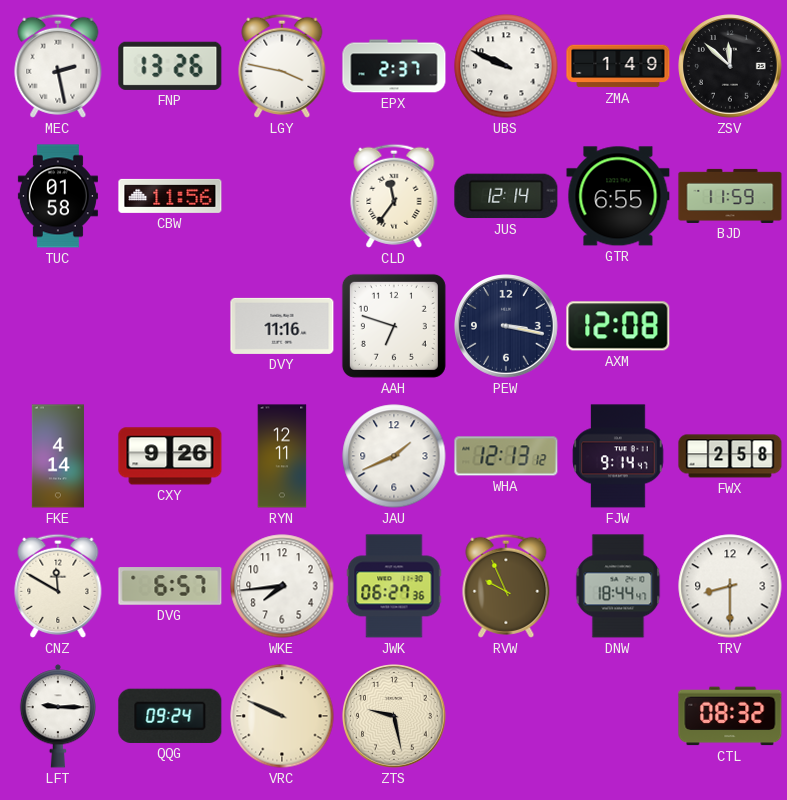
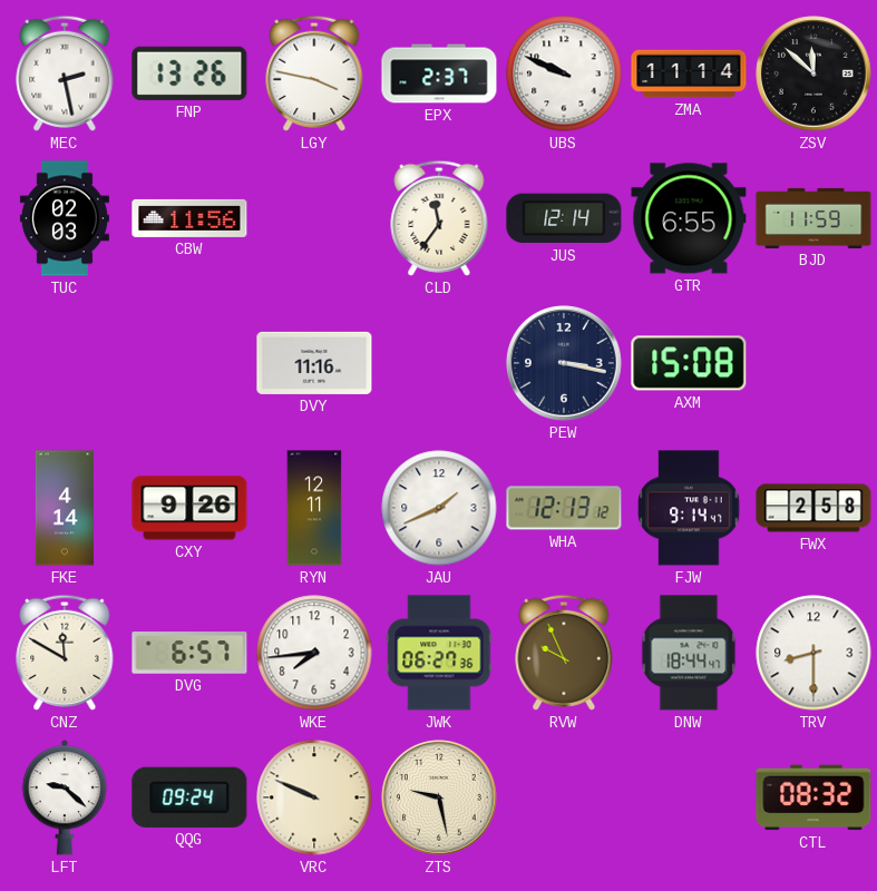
ZMA: 1:49 -> 11:14 (689, 74)
TUC: 01:58 -> 02:03 (65, 218)
AAH: 6:48 -> none (394, 326)
AXM: 12:08 -> 15:08 (689, 363)
LFT: 9:15 -> 9:22 (64, 797)
